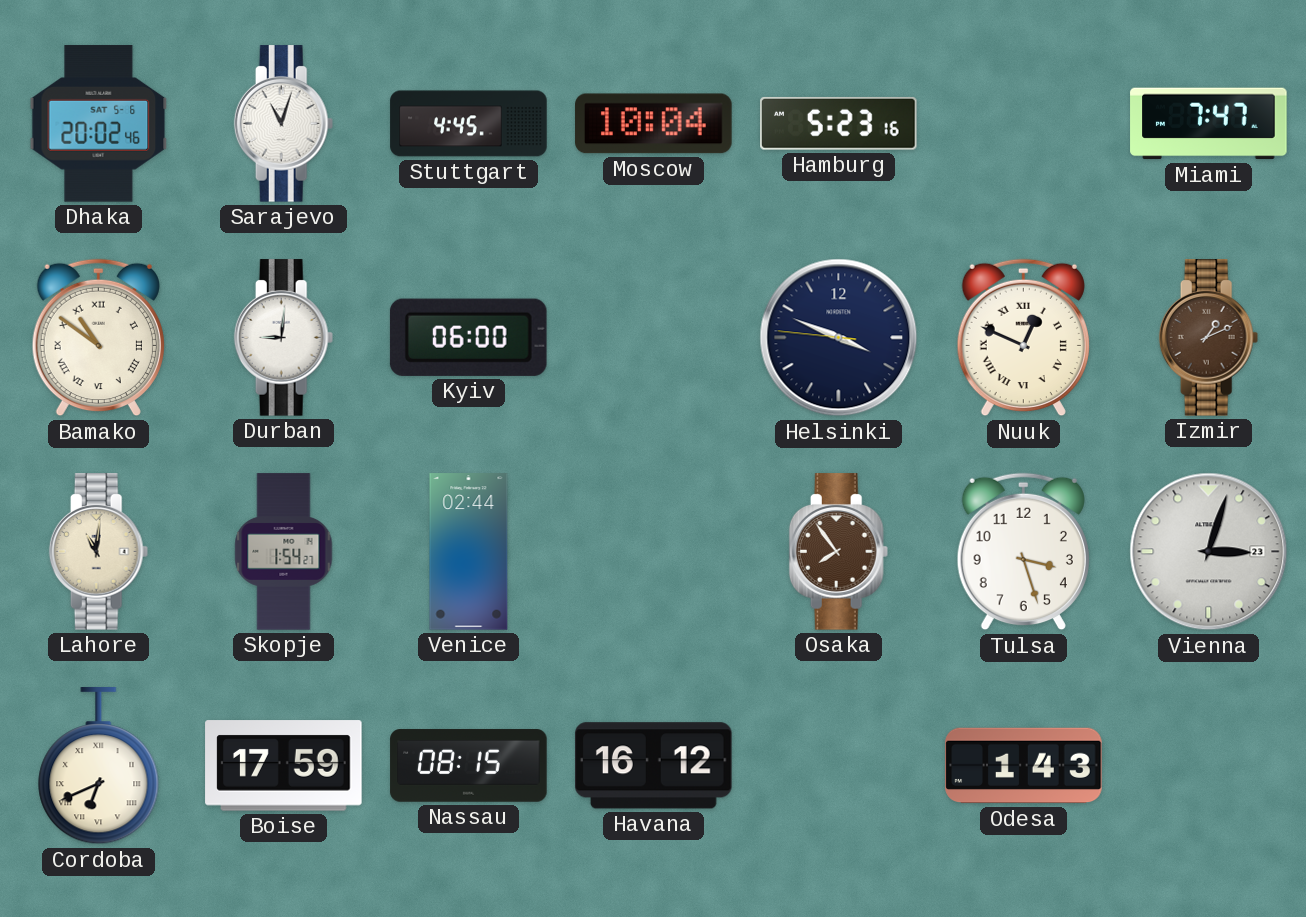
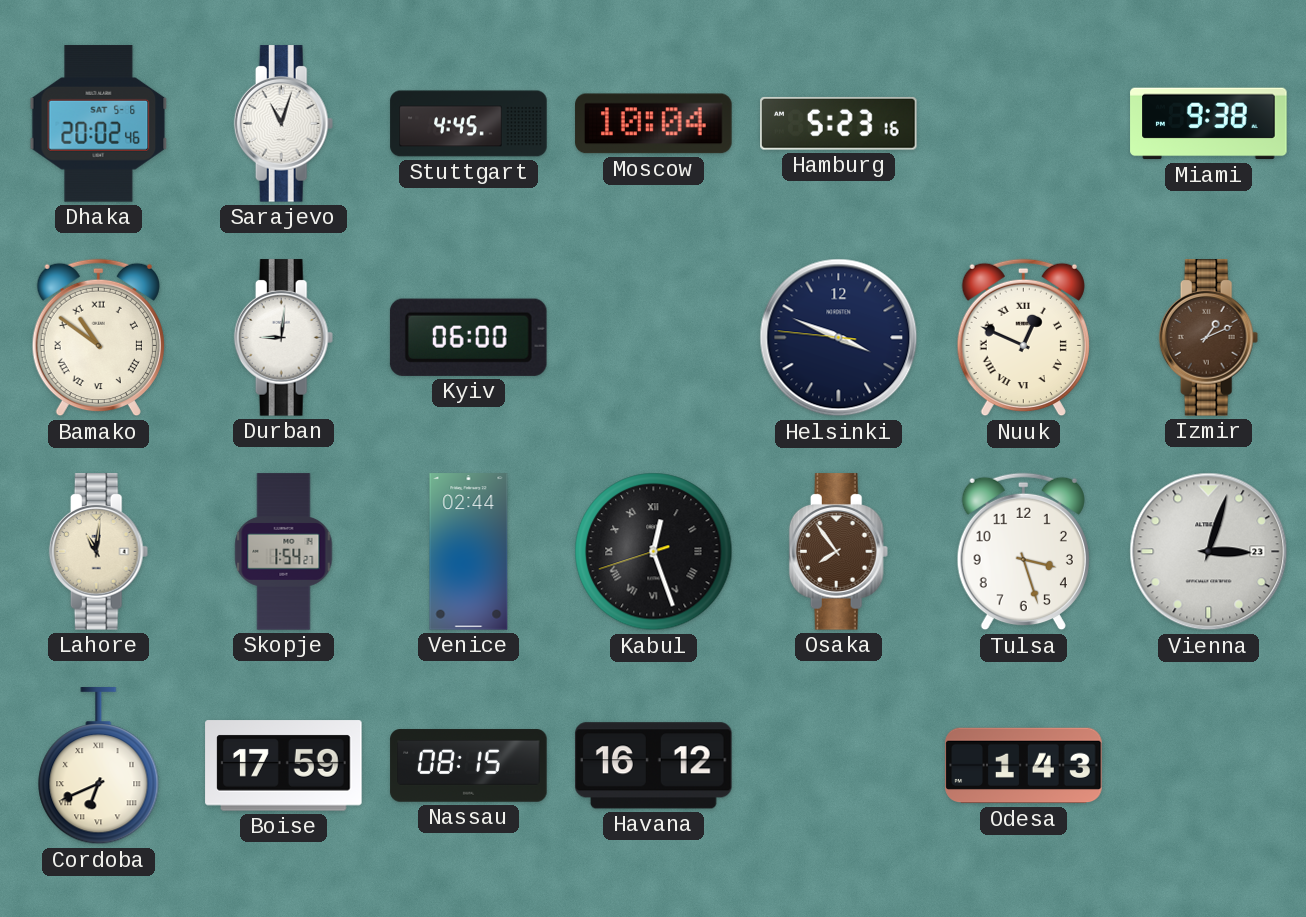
Miami: 7:47 -> 9:38 (1209, 124)
Kabul: none -> 12:26 (654, 552)
